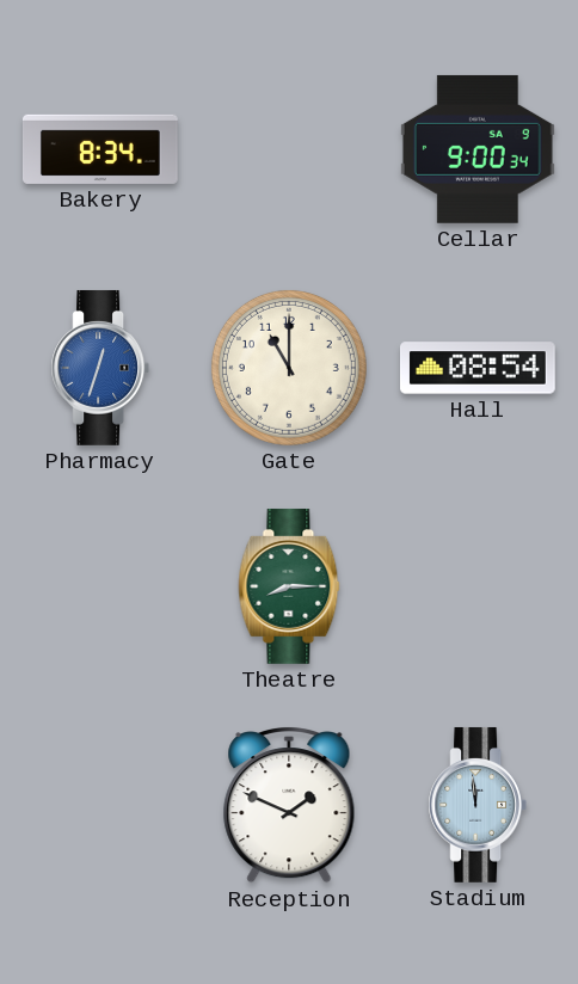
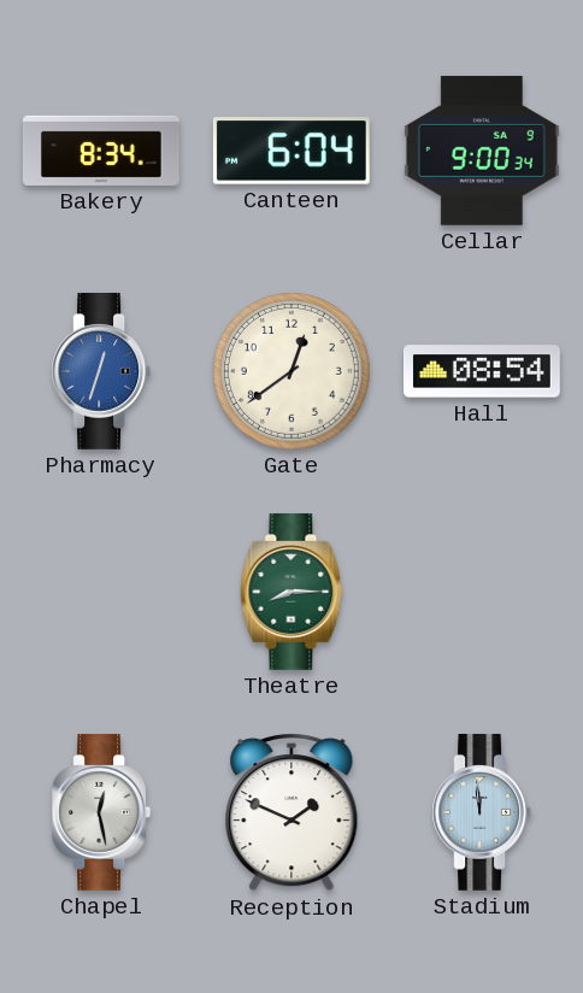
Canteen: none -> 6:04 (291, 151)
Gate: 11:00 -> 12:39 (291, 371)
Chapel: none -> 12:28 (101, 812)
